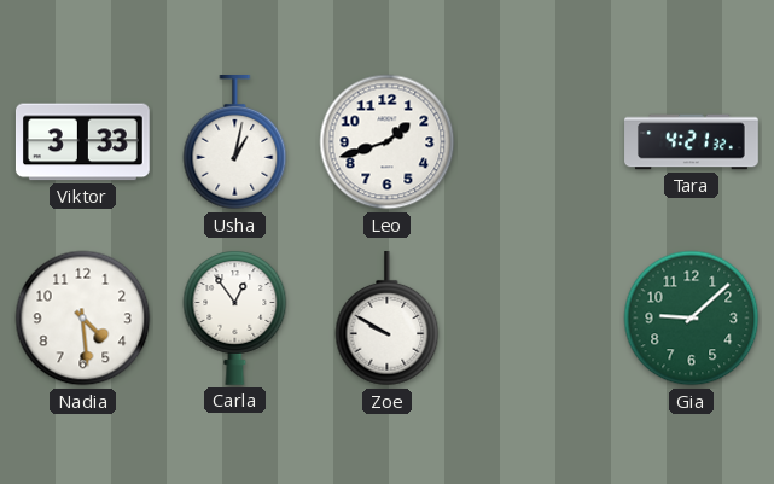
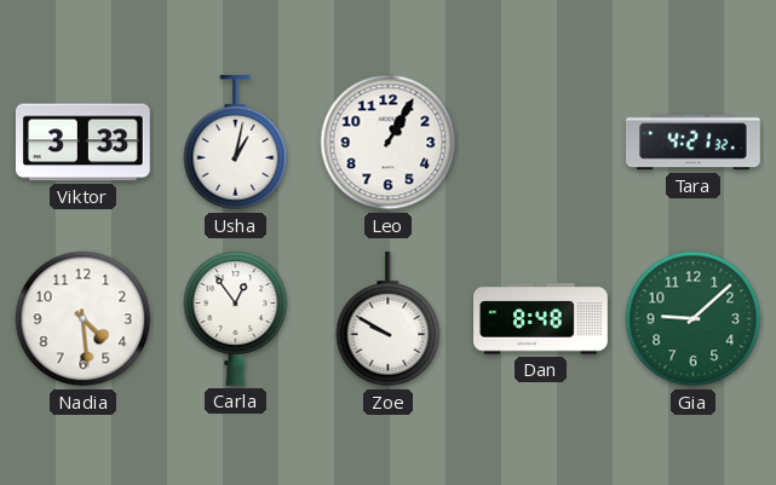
Leo: 1:42 -> 1:05 (389, 143)
Dan: none -> 8:48 (541, 319)
